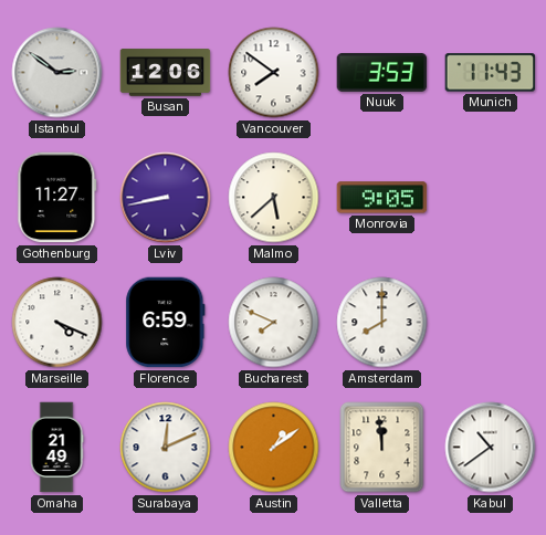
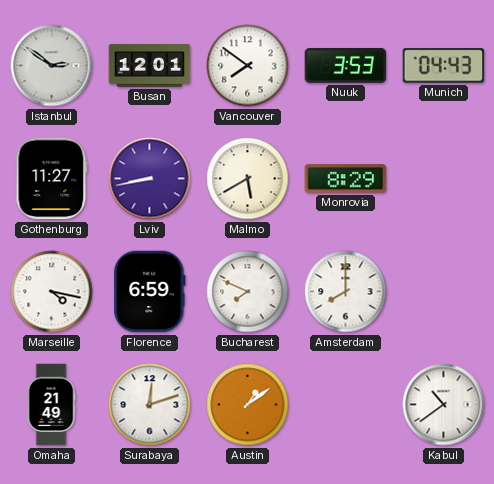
Busan: 12:06 -> 12:01 (150, 66)
Munich: 11:43 -> 04:43 (444, 66)
Malmo: 5:38 -> 5:40 (248, 179)
Monrovia: 9:05 -> 8:29 (346, 179)
Marseille: 4:19 -> 4:17 (52, 292)
Surabaya: 12:11 -> 12:12 (150, 405)
Valletta: 11:59 -> none (382, 448)
